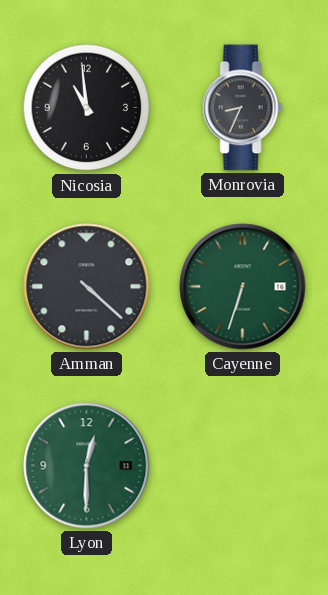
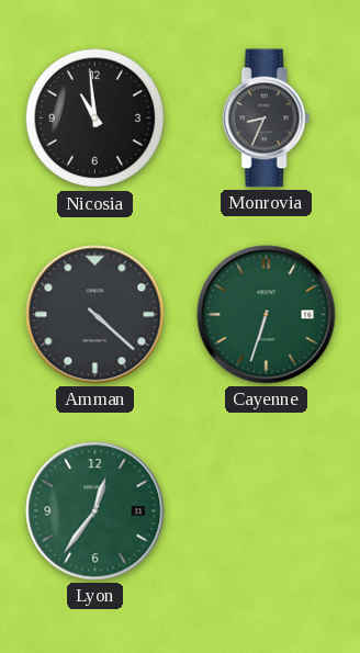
Lyon: 12:30 -> 12:36 (95, 511)
